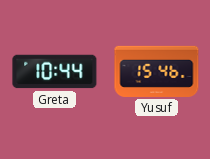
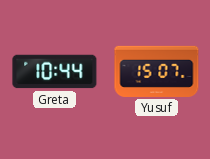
Yusuf: 15:46 -> 15:07 (157, 71)
